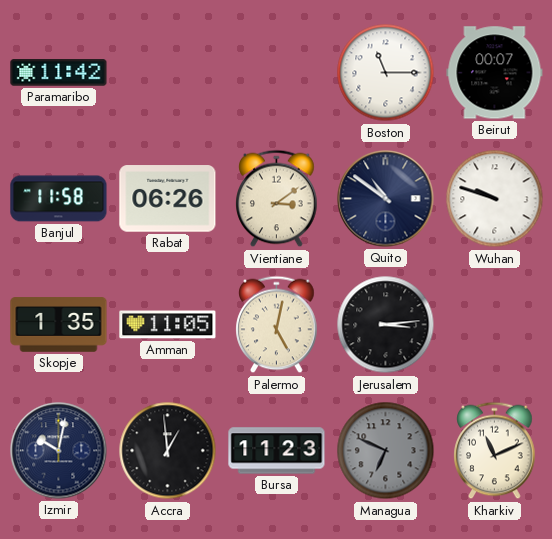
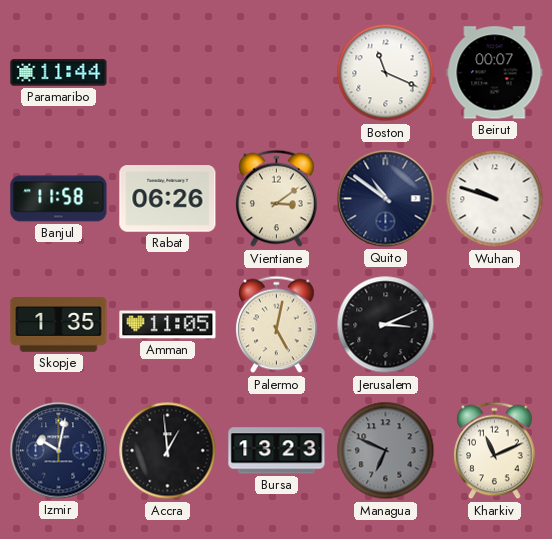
Paramaribo: 11:42 -> 11:44 (59, 73)
Boston: 11:15 -> 11:19 (386, 73)
Jerusalem: 3:14 -> 3:11 (386, 325)
Bursa: 11:23 -> 13:23 (277, 451)
